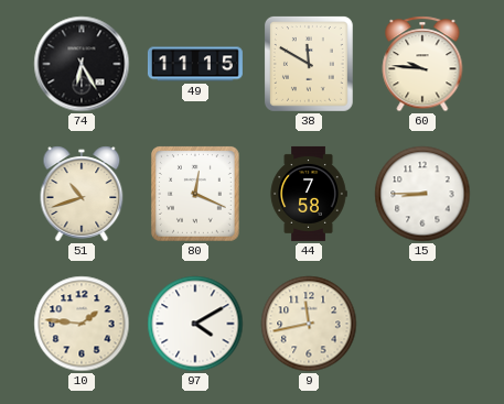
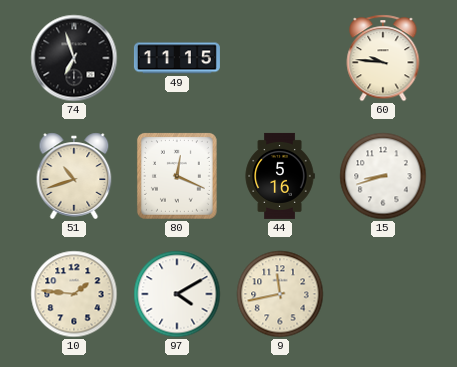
74: 6:25 -> 6:57 (74, 58)
38: 11:50 -> none (309, 64)
44: 7:58 -> 5:16 (280, 176)
15: 8:45 -> 8:42 (383, 176)
